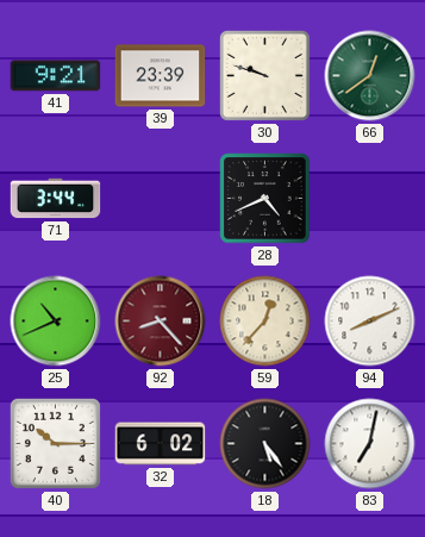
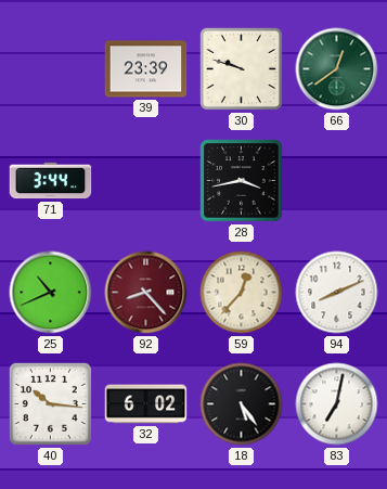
41: 9:21 -> none (56, 76)
28: 4:41 -> 3:43 (242, 181)
40: 10:15 -> 10:16 (50, 403)
